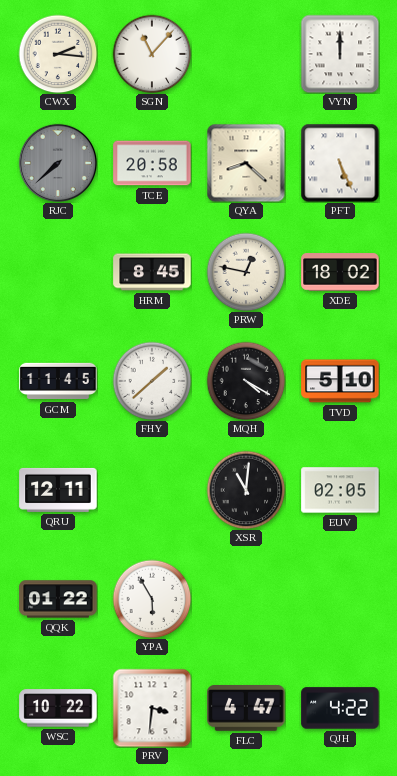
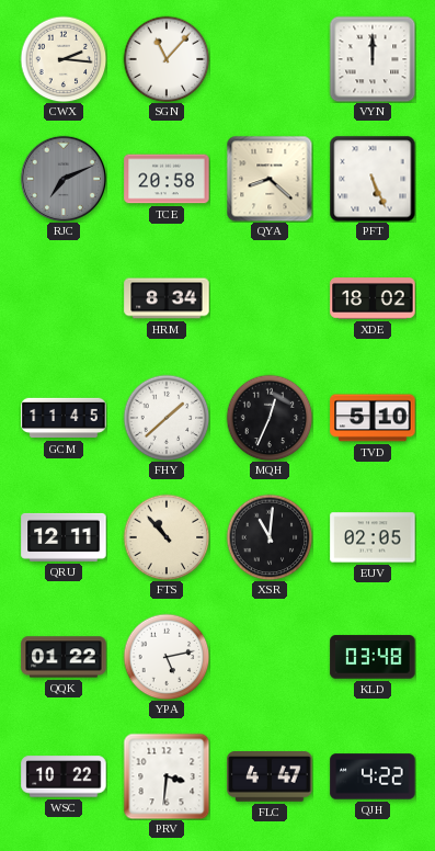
RJC: 7:38 -> 7:11 (62, 178)
HRM: 8:45 -> 8:34 (167, 298)
PRW: 12:47 -> none (246, 272)
MQH: 4:20 -> 12:34 (270, 418)
FTS: none -> 10:53 (167, 537)
YPA: 5:55 -> 5:13 (167, 657)
KLD: none -> 03:48 (373, 657)
